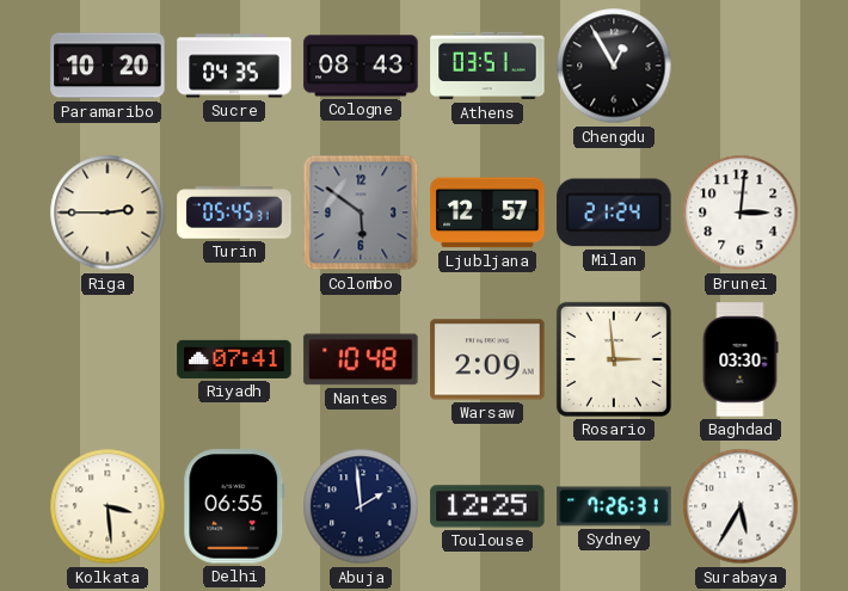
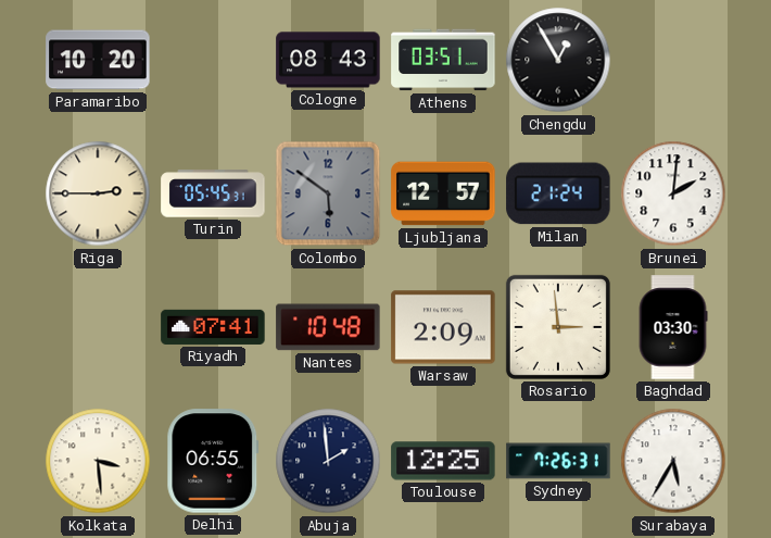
Sucre: 04:35 -> none (234, 66)
Brunei: 3:01 -> 2:01 (673, 193)
